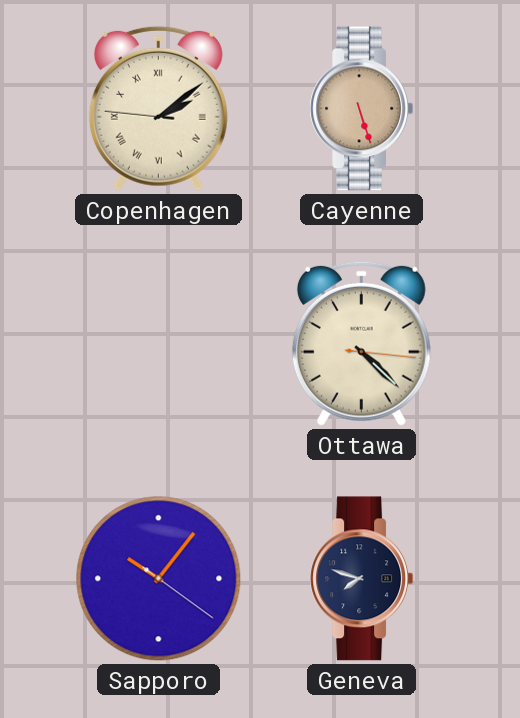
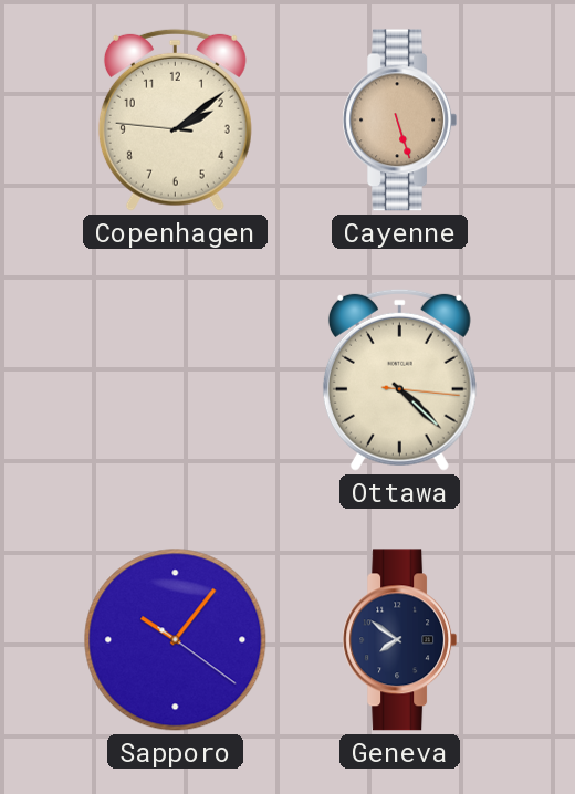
Copenhagen numerals: Roman -> Arabic (175, 119)
Geneva: 7:48 -> 7:51 (400, 640)
